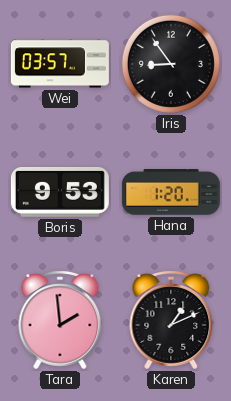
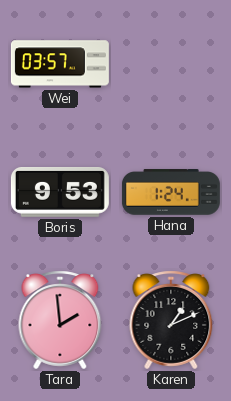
Iris: 8:54 -> none (171, 64)
Hana: 1:20 -> 1:24 (171, 192)
